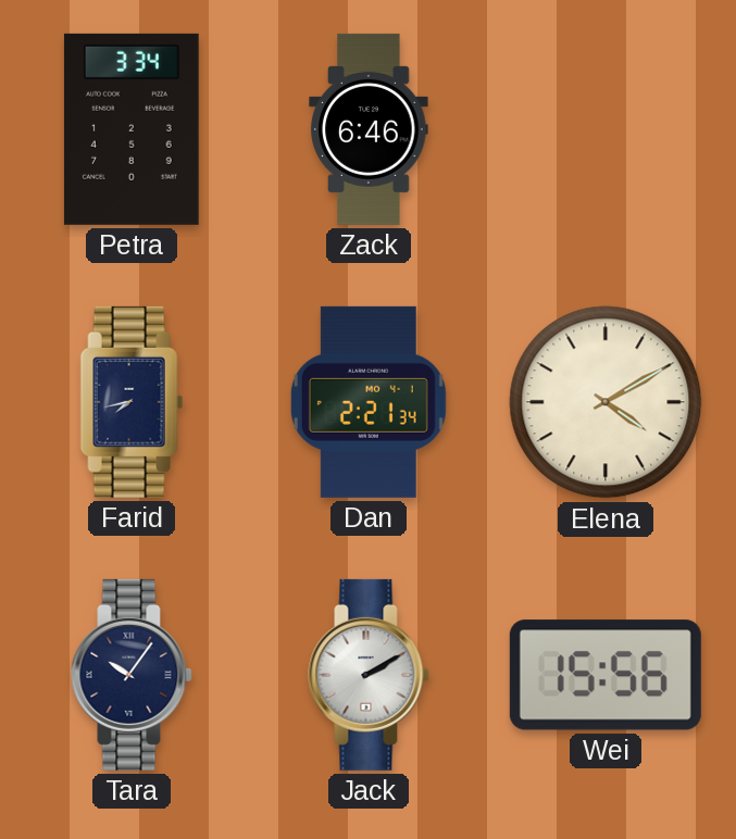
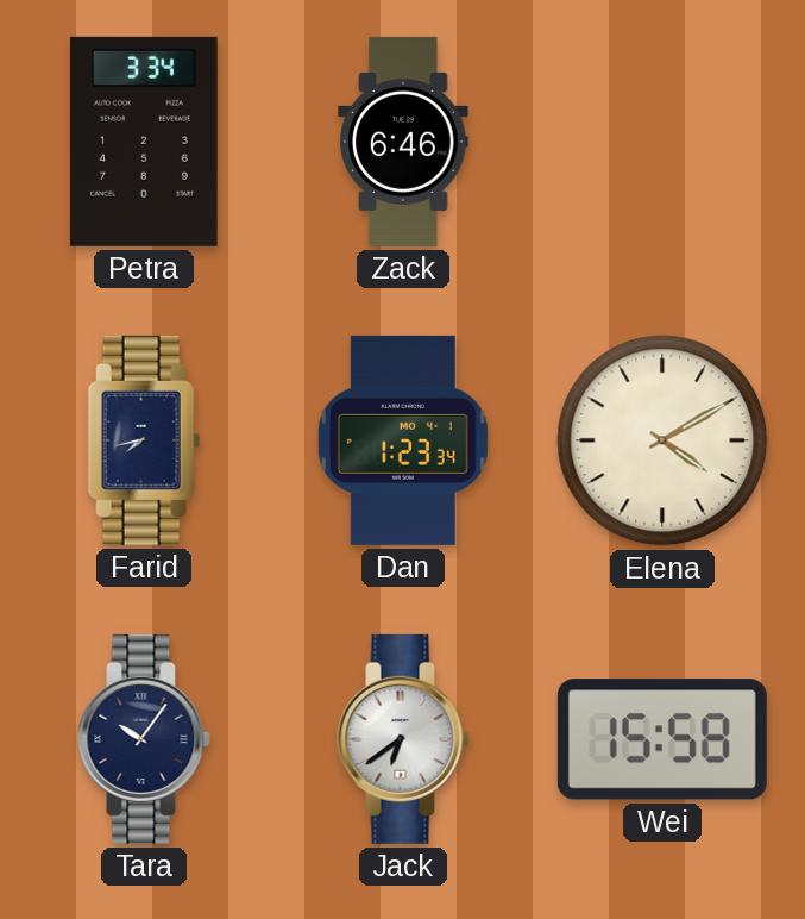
Dan: 2:21 -> 1:23 (403, 440)
Jack: 2:10 -> 6:39 (403, 739)
Wei: 15:56 -> 15:58 (662, 739)
